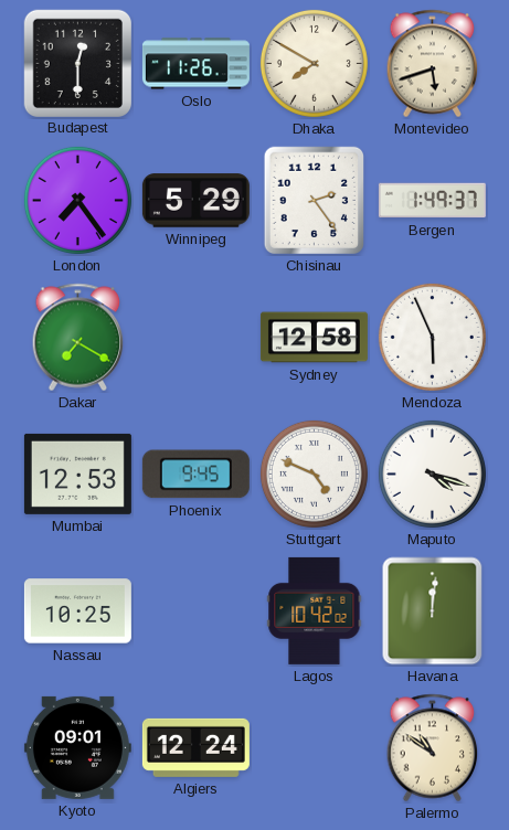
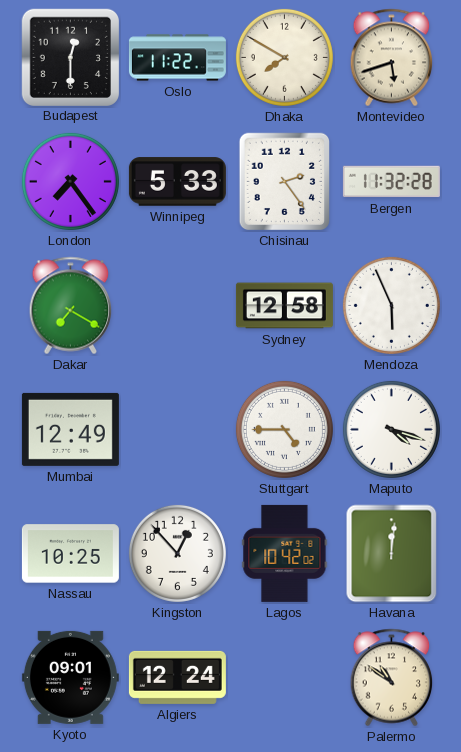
Oslo: 11:26 -> 11:22 (177, 58)
Winnipeg: 5:29 -> 5:33 (177, 182)
Bergen: 1:49 -> 11:32 (391, 182)
Mumbai: 12:53 -> 12:49 (70, 429)
Phoenix: 9:45 -> none (195, 475)
Stuttgart: 4:49 -> 4:45 (284, 429)
Kingston: none -> 12:53 (177, 553)
